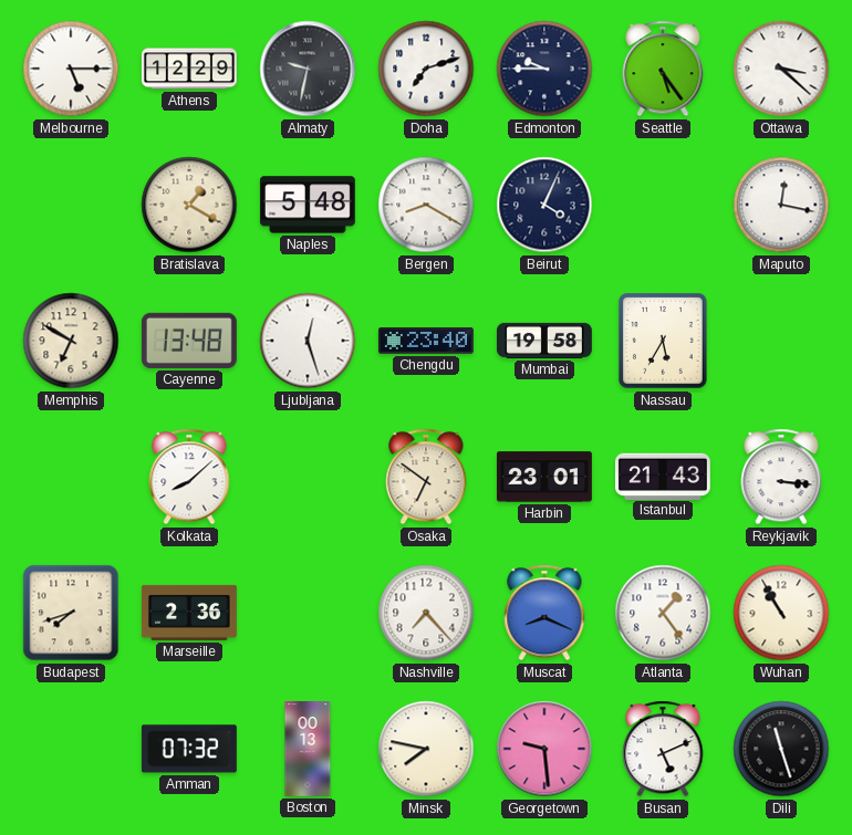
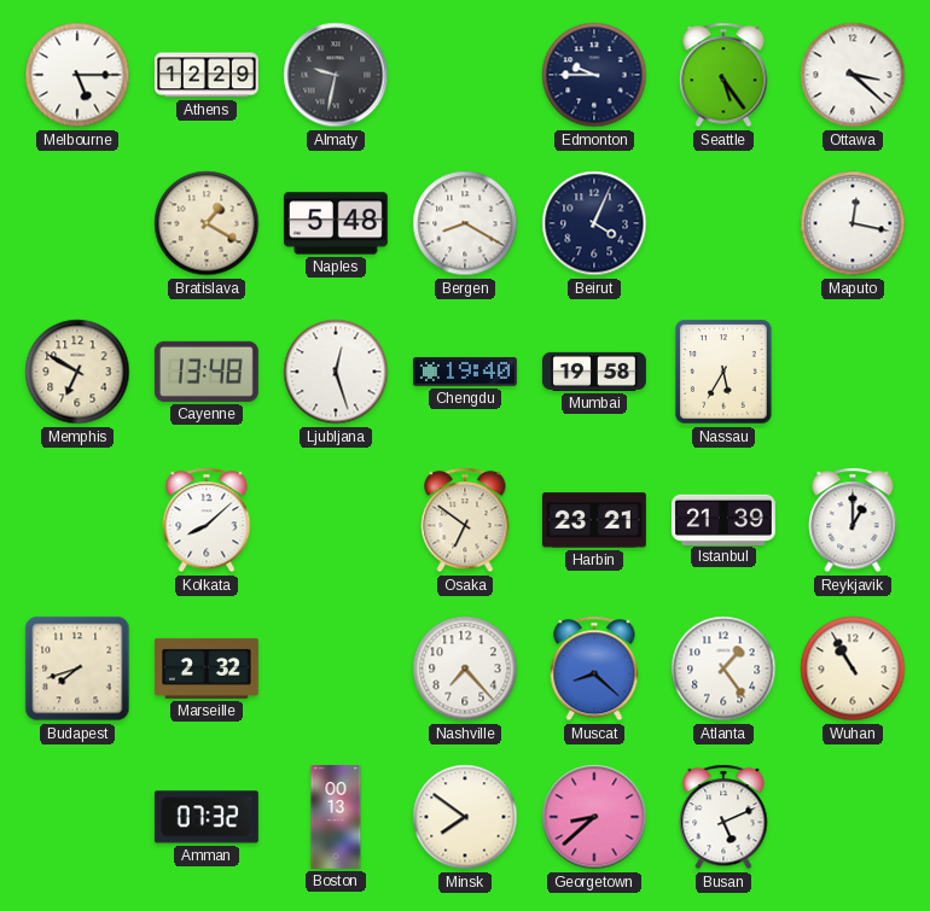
Doha: 7:12 -> none (426, 69)
Chengdu: 23:40 -> 19:40 (465, 372)
Harbin: 23:01 -> 23:21 (594, 520)
Istanbul: 21:43 -> 21:39 (723, 519)
Reykjavik: 3:16 -> 1:00 (853, 520)
Marseille: 2:36 -> 2:32 (207, 668)
Muscat: 8:19 -> 8:22 (594, 668)
Minsk: 7:47 -> 7:51 (465, 817)
Georgetown: 9:29 -> 8:38 (594, 817)
Dili: 11:27 -> none (781, 749)
